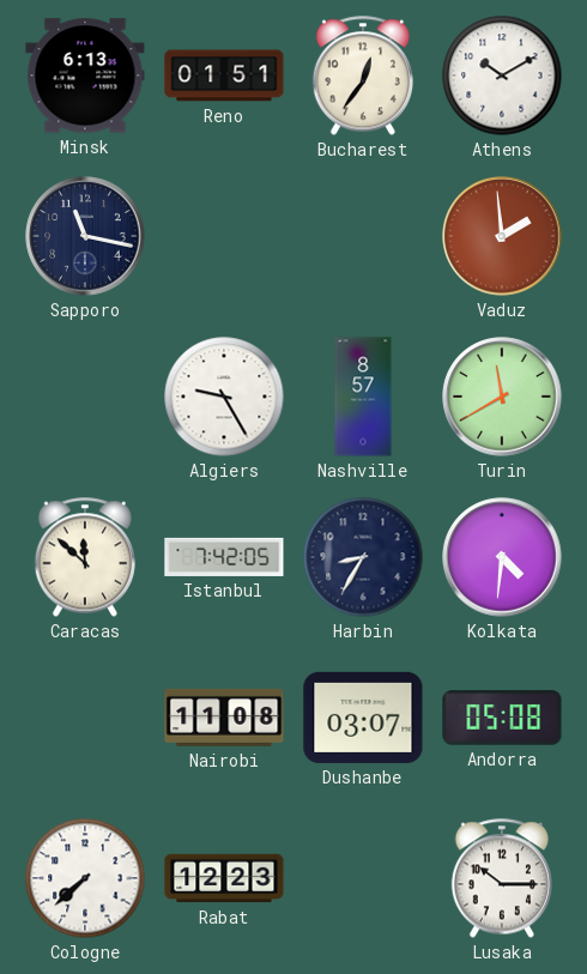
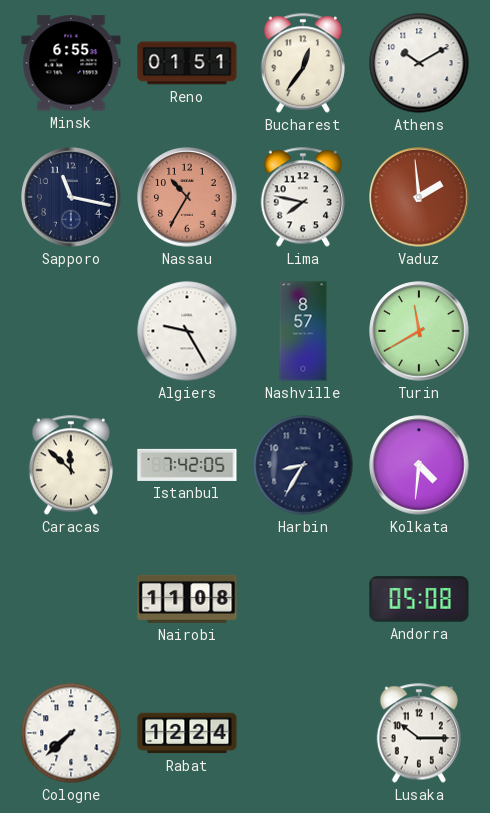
Minsk: 6:13 -> 6:55 (71, 63)
Nassau: none -> 10:35 (187, 197)
Lima: none -> 7:47 (303, 197)
Dushanbe: 03:07 -> none (363, 718)
Rabat: 12:23 -> 12:24 (187, 733)
